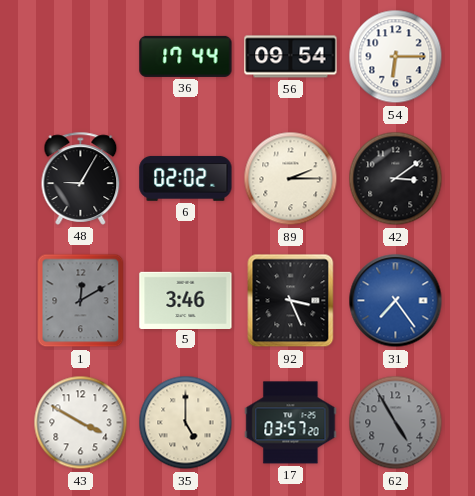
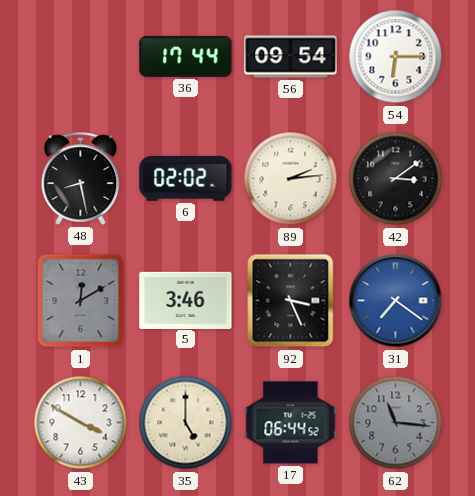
48: 9:05 -> 8:28 (81, 178)
89: 2:15 -> 2:14 (291, 179)
31: 7:24 -> 7:21 (396, 301)
17: 03:57 -> 06:44 (291, 423)
62: 4:55 -> 11:16 (396, 423)
